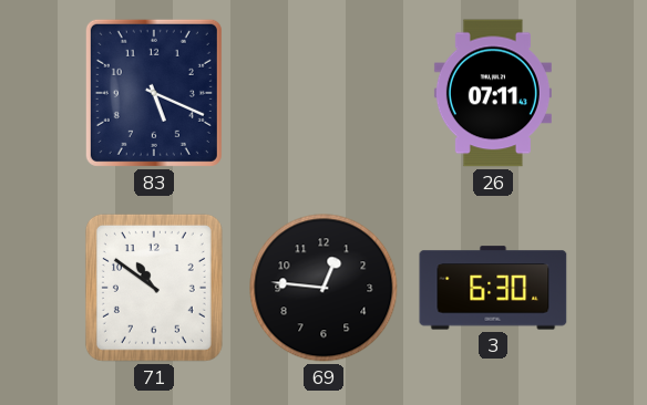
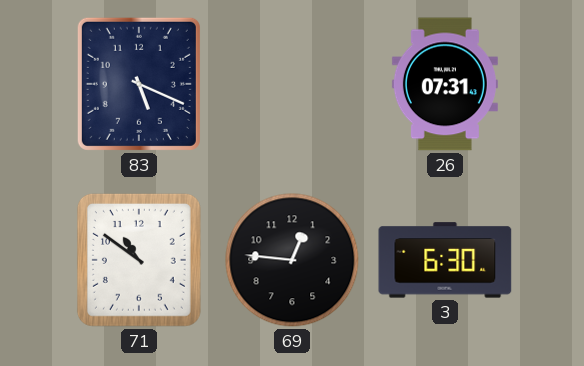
26: 07:11 -> 07:31 (445, 84)
